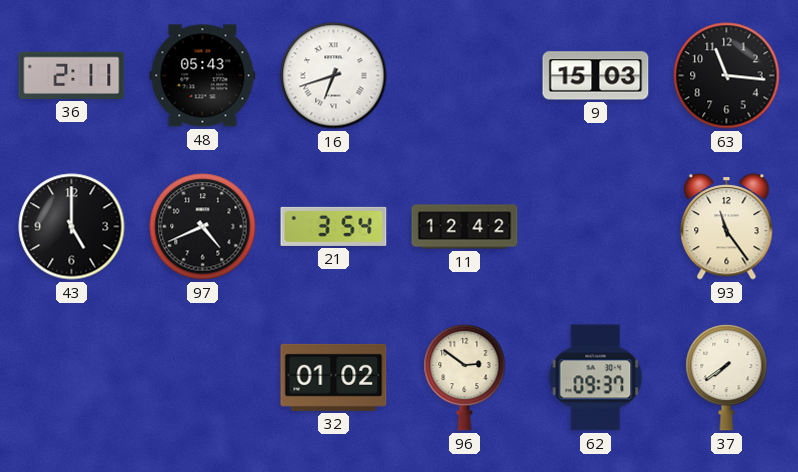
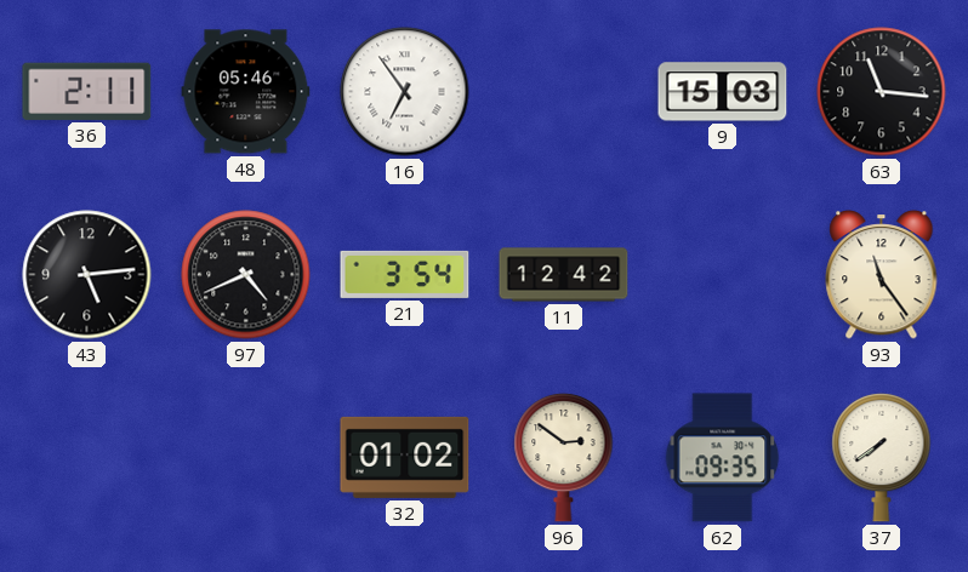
48: 05:43 -> 05:46 (246, 92)
16: 6:42 -> 6:54 (405, 92)
43: 5:00 -> 5:14 (87, 275)
62: 09:37 -> 09:35 (723, 458)
